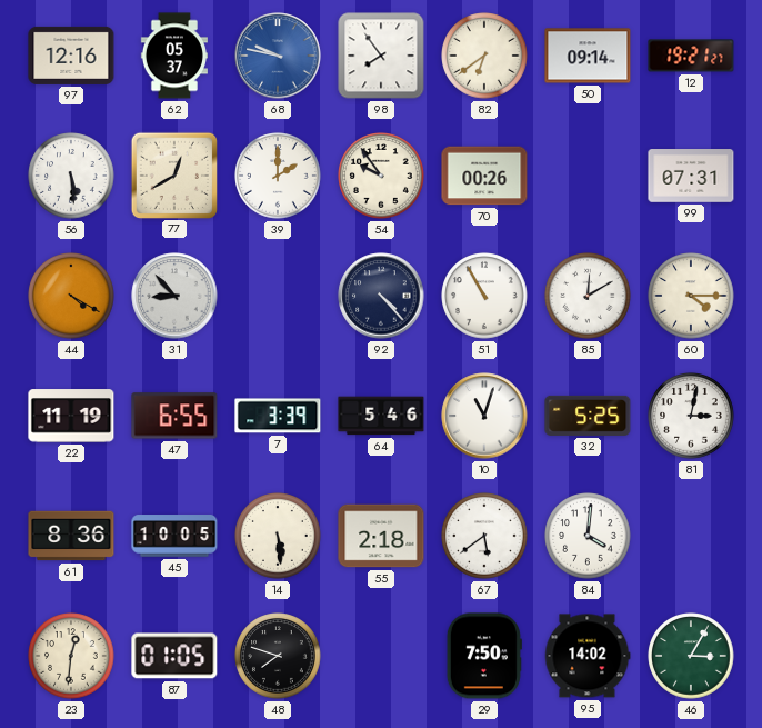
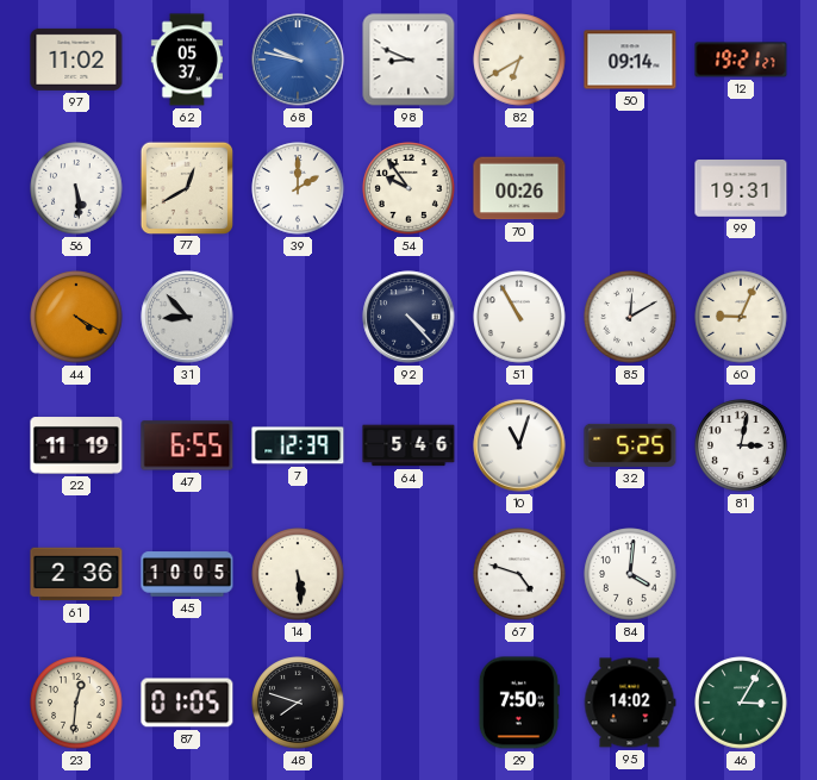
97: 12:16 -> 11:02 (76, 60)
98: 7:54 -> 8:49 (408, 60)
82: 6:39 -> 6:40 (519, 60)
99: 07:31 -> 19:31 (741, 188)
60: 4:15 -> 9:04 (741, 317)
7: 3:39 -> 12:39 (298, 445)
61: 8:36 -> 2:36 (76, 574)
55: 2:18 -> none (381, 536)
67: 5:39 -> 4:48 (519, 574)
